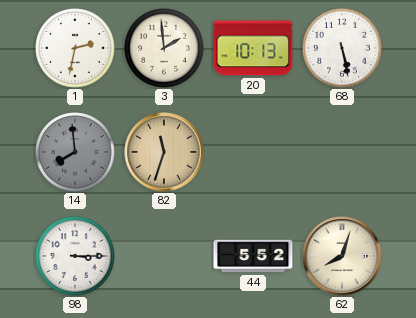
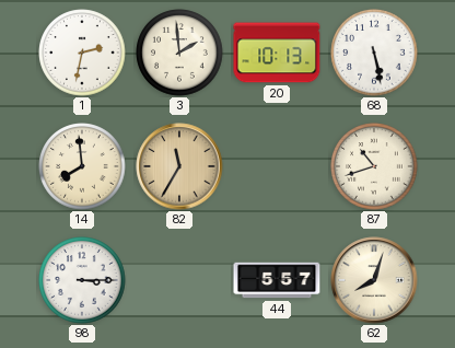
14 dial: grey -> cream (82, 166)
82: 11:33 -> 11:35 (179, 166)
87: none -> 10:42 (374, 166)
44: 5:52 -> 5:57 (277, 280)
